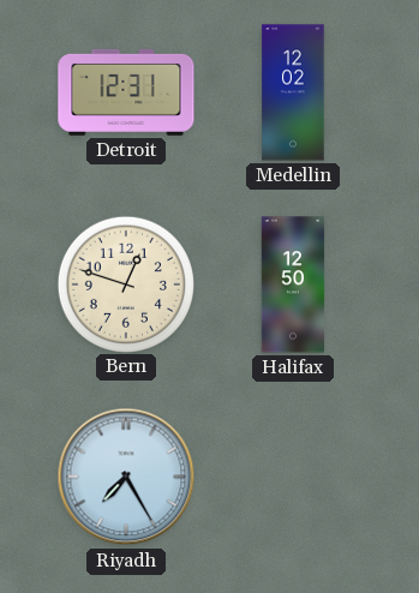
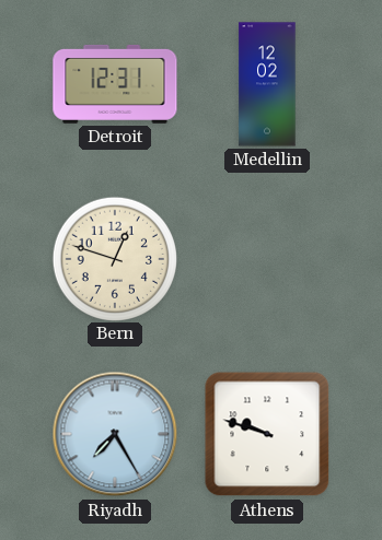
Halifax: 12:50 -> none (293, 284)
Athens: none -> 9:48 (267, 434)
